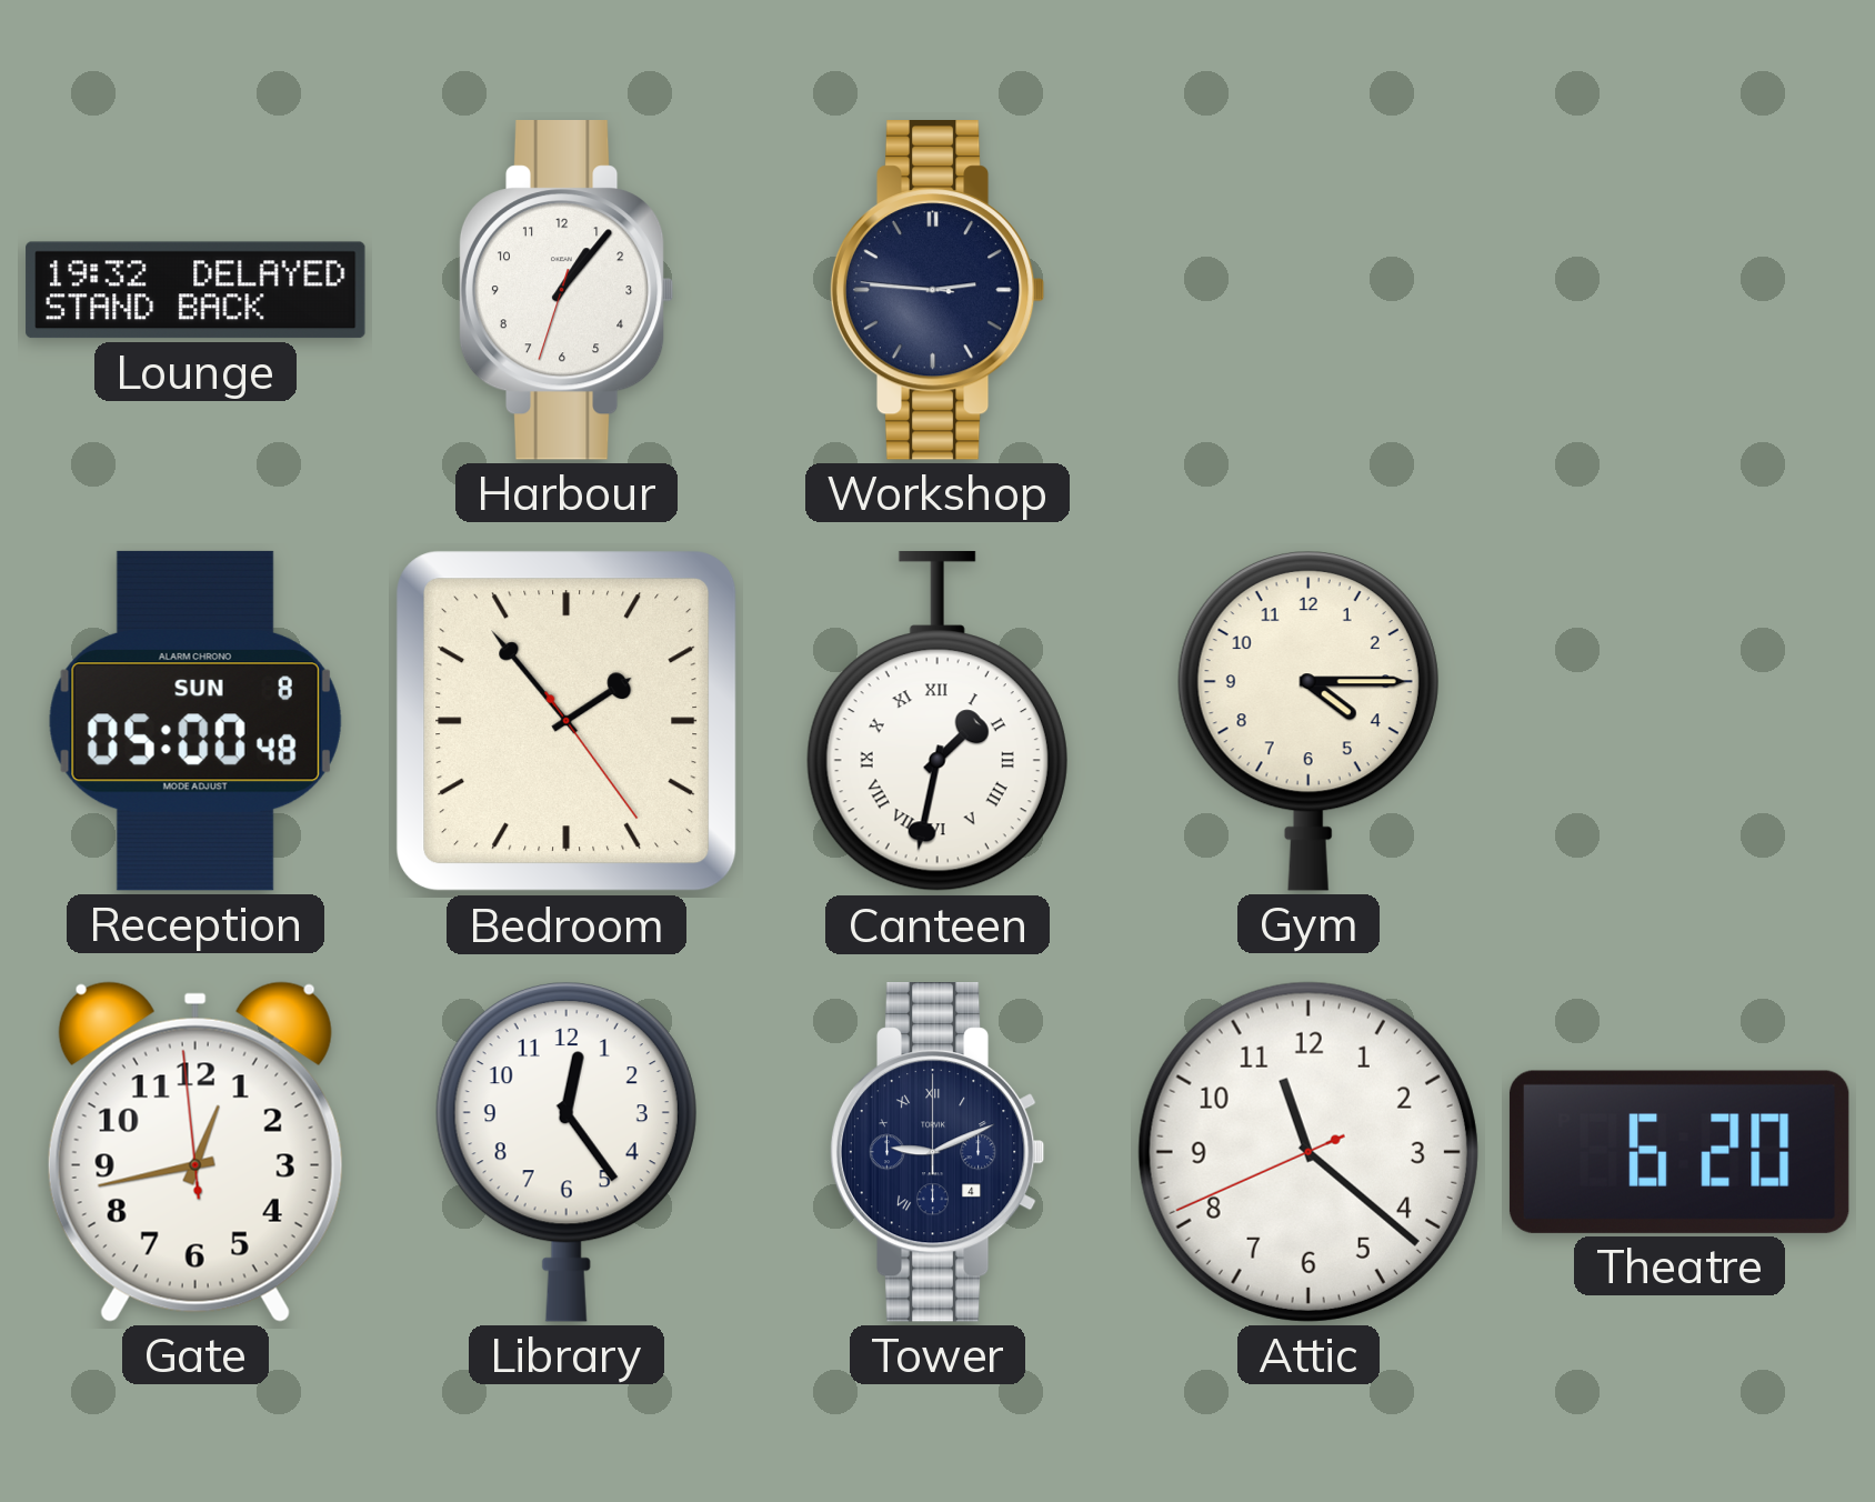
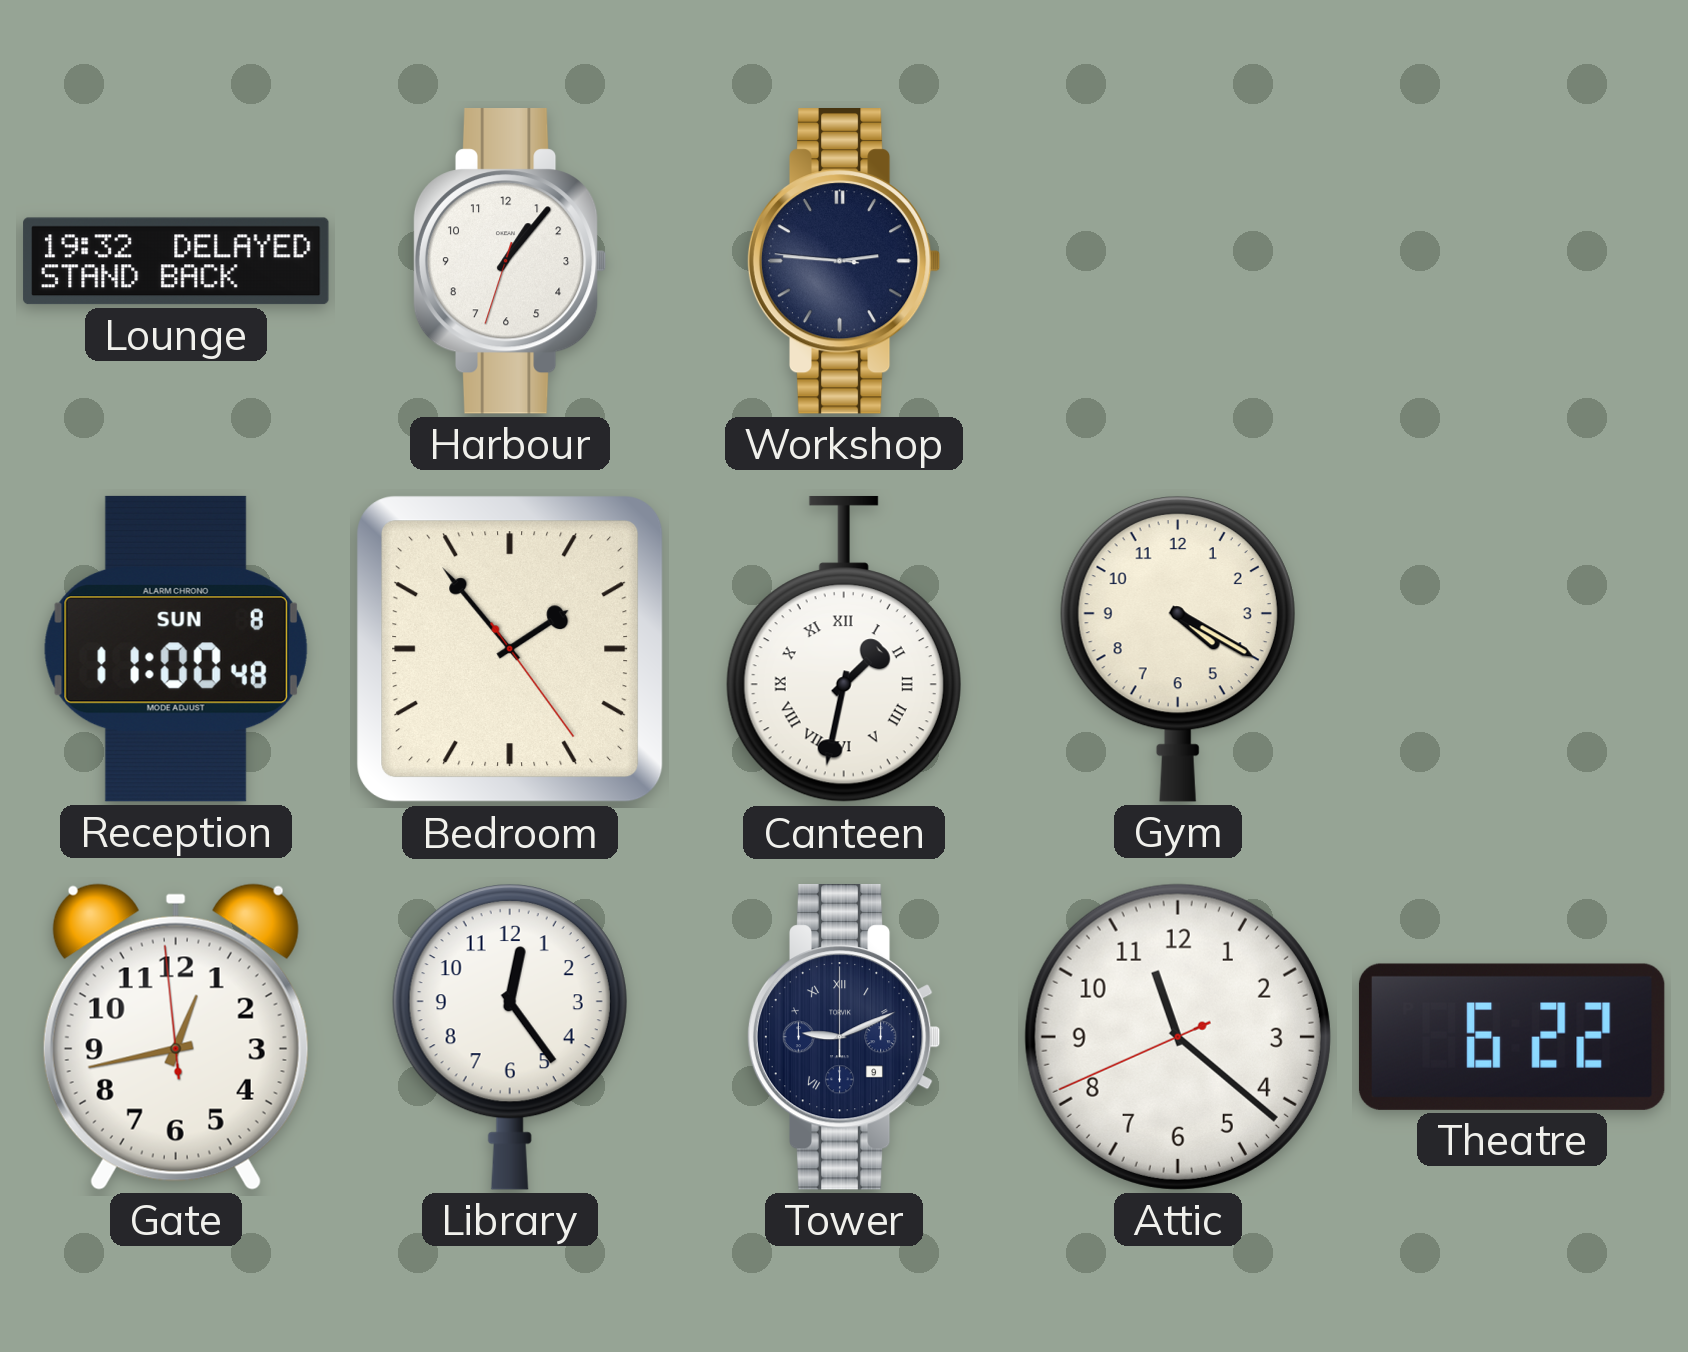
Reception: 05:00 -> 11:00 (176, 649)
Gym: 4:15 -> 4:20 (1178, 648)
Tower date: 4 -> 9 (844, 1038)
Theatre: 6:20 -> 6:22 (1512, 1037)
